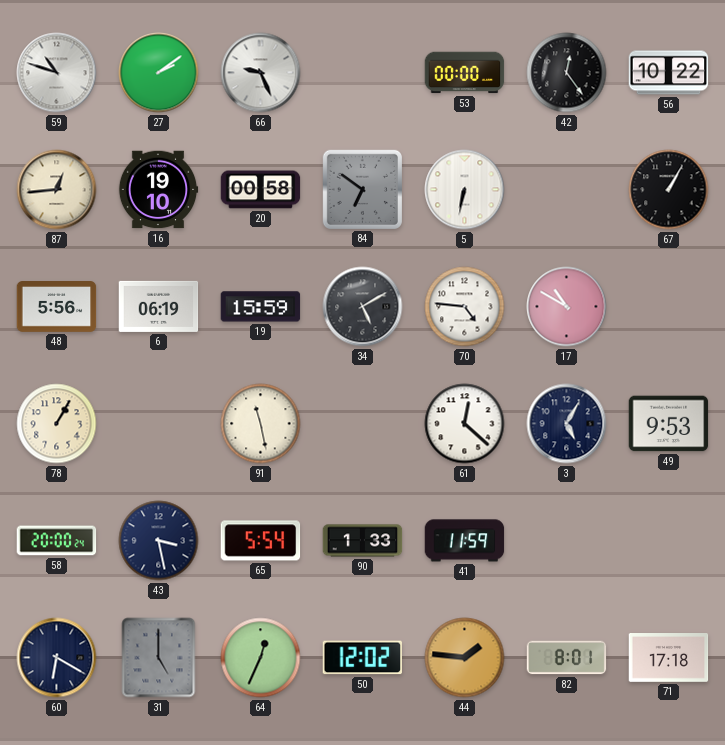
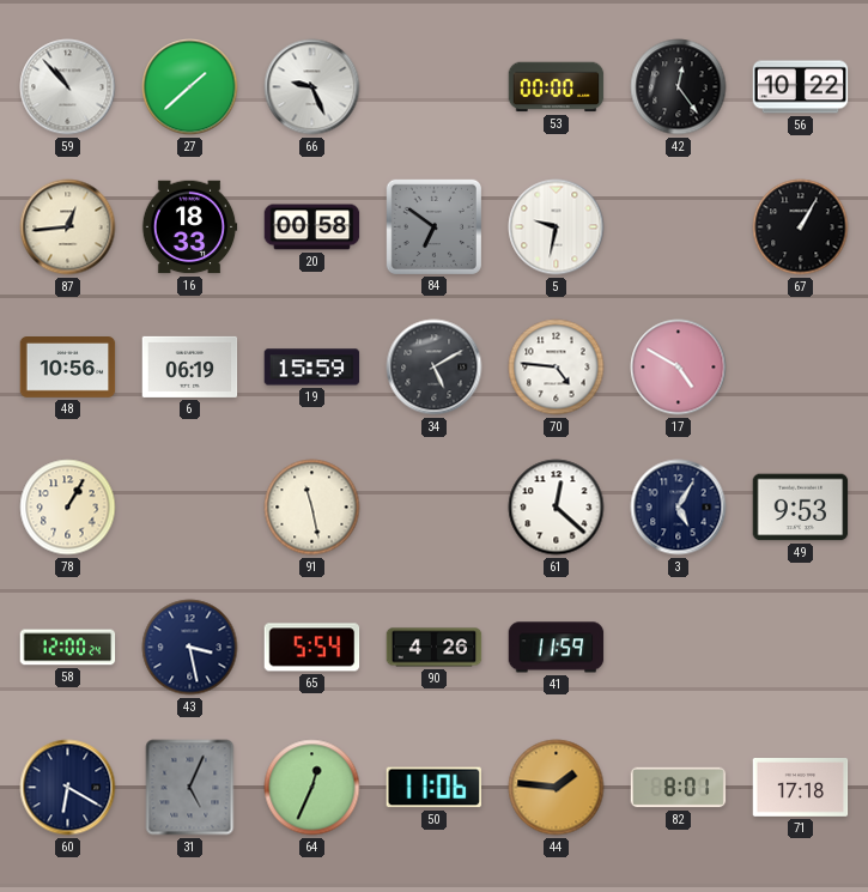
59: 10:48 -> 10:53 (68, 87)
27: 2:09 -> 1:38 (190, 87)
16: 19:10 -> 18:33 (189, 227)
5: 6:32 -> 9:32 (557, 227)
48: 5:56 -> 10:56 (68, 368)
17: 10:50 -> 4:50 (679, 368)
58: 20:00 -> 12:00 (68, 648)
90: 1:33 -> 4:26 (435, 648)
31: 5:00 -> 5:04 (190, 788)
50: 12:02 -> 11:06 (433, 788)
